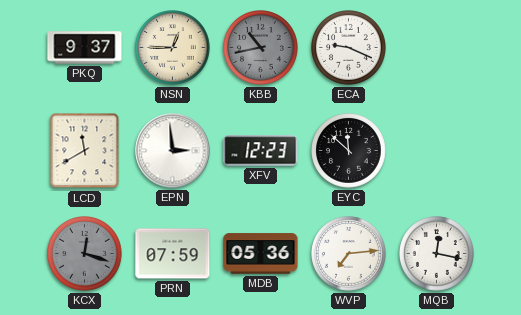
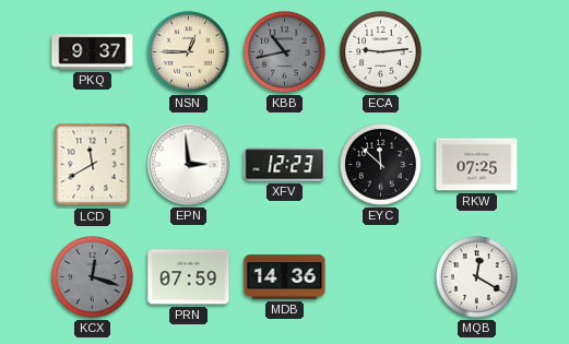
ECA: 9:19 -> 9:14 (381, 52)
RKW: none -> 07:25 (477, 165)
MDB: 05:36 -> 14:36 (285, 277)
WVP: 7:14 -> none (349, 254)
MQB: 12:17 -> 12:20 (477, 277)
